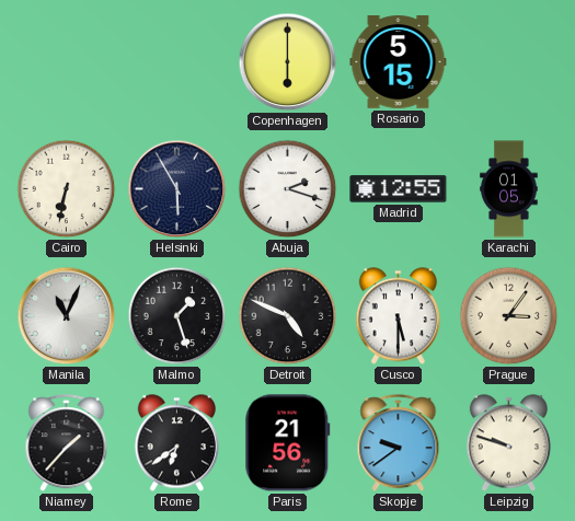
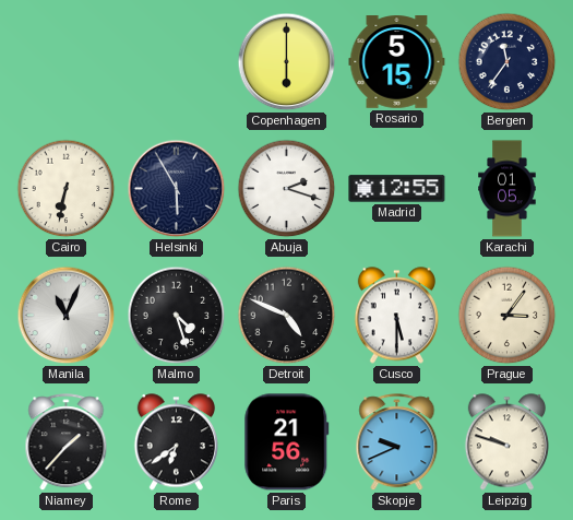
Bergen: none -> 11:36 (508, 62)
Malmo: 1:27 -> 4:27 (177, 316)
Skopje: 9:39 -> 9:41 (397, 442)
